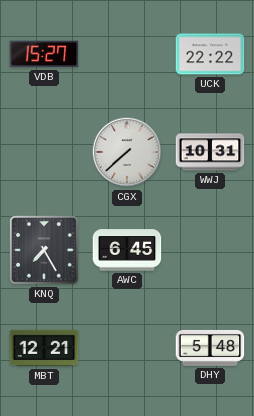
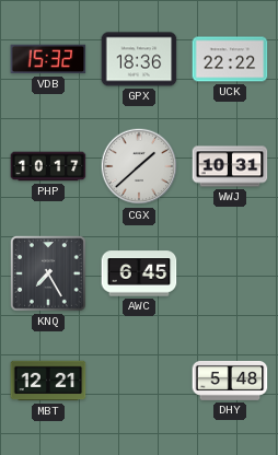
VDB: 15:27 -> 15:32 (48, 59)
GPX: none -> 18:36 (139, 59)
PHP: none -> 10:17 (48, 166)
CGX: 7:38 -> 1:38 (139, 166)
